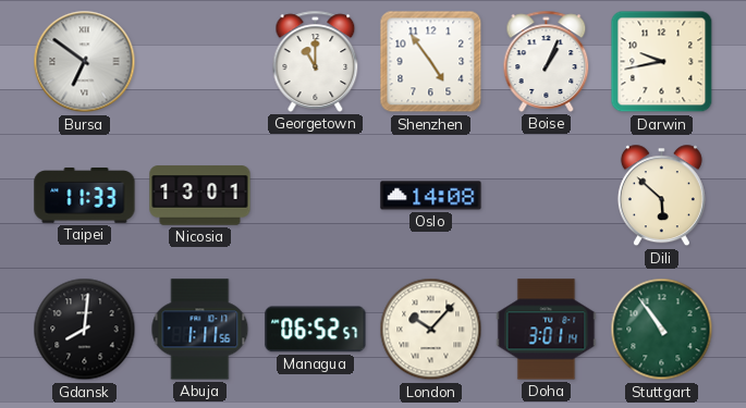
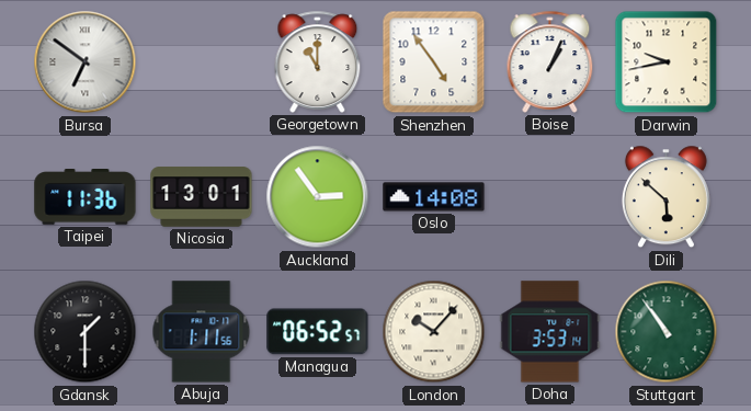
Taipei: 11:33 -> 11:36 (86, 197)
Auckland: none -> 2:54 (318, 197)
Gdansk: 8:01 -> 1:30 (86, 332)
Doha: 3:01 -> 3:53 (550, 332)
